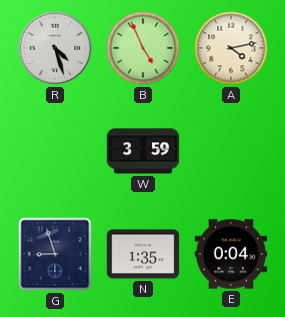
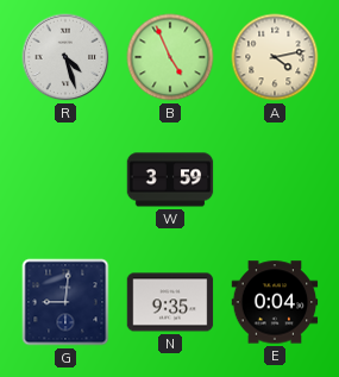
G: 8:57 -> 9:01 (65, 302)
N: 1:35 -> 9:35 (170, 302)
